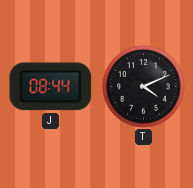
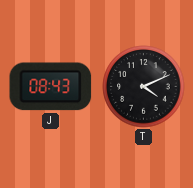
J: 08:44 -> 08:43 (51, 87)
